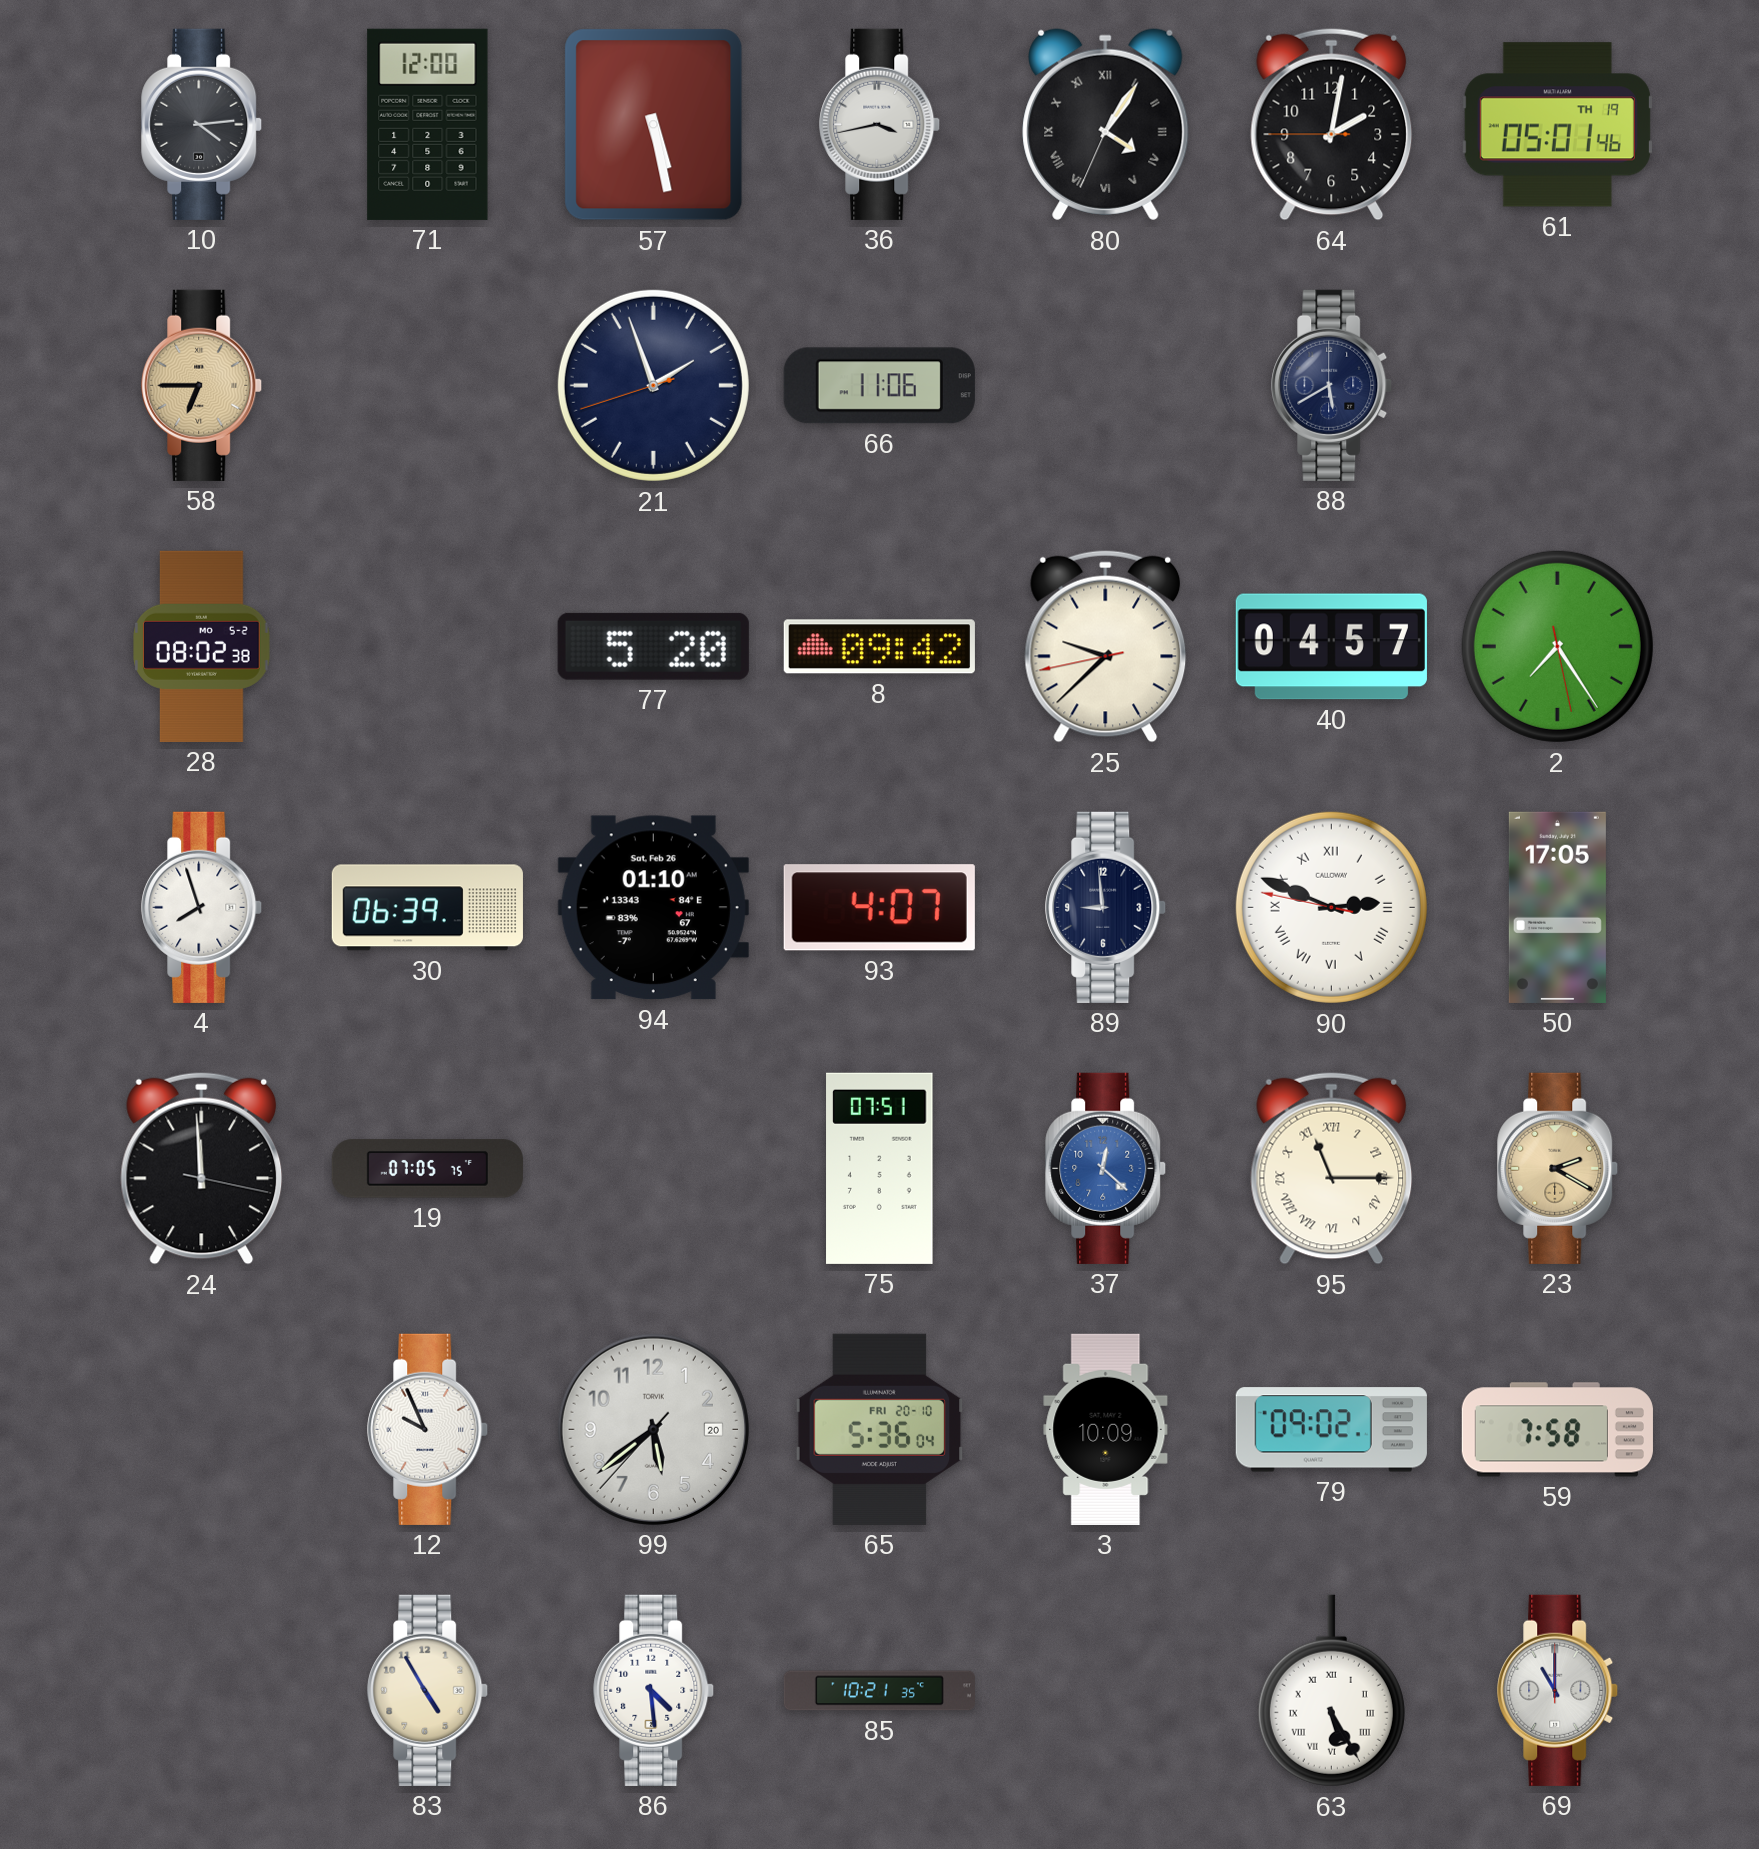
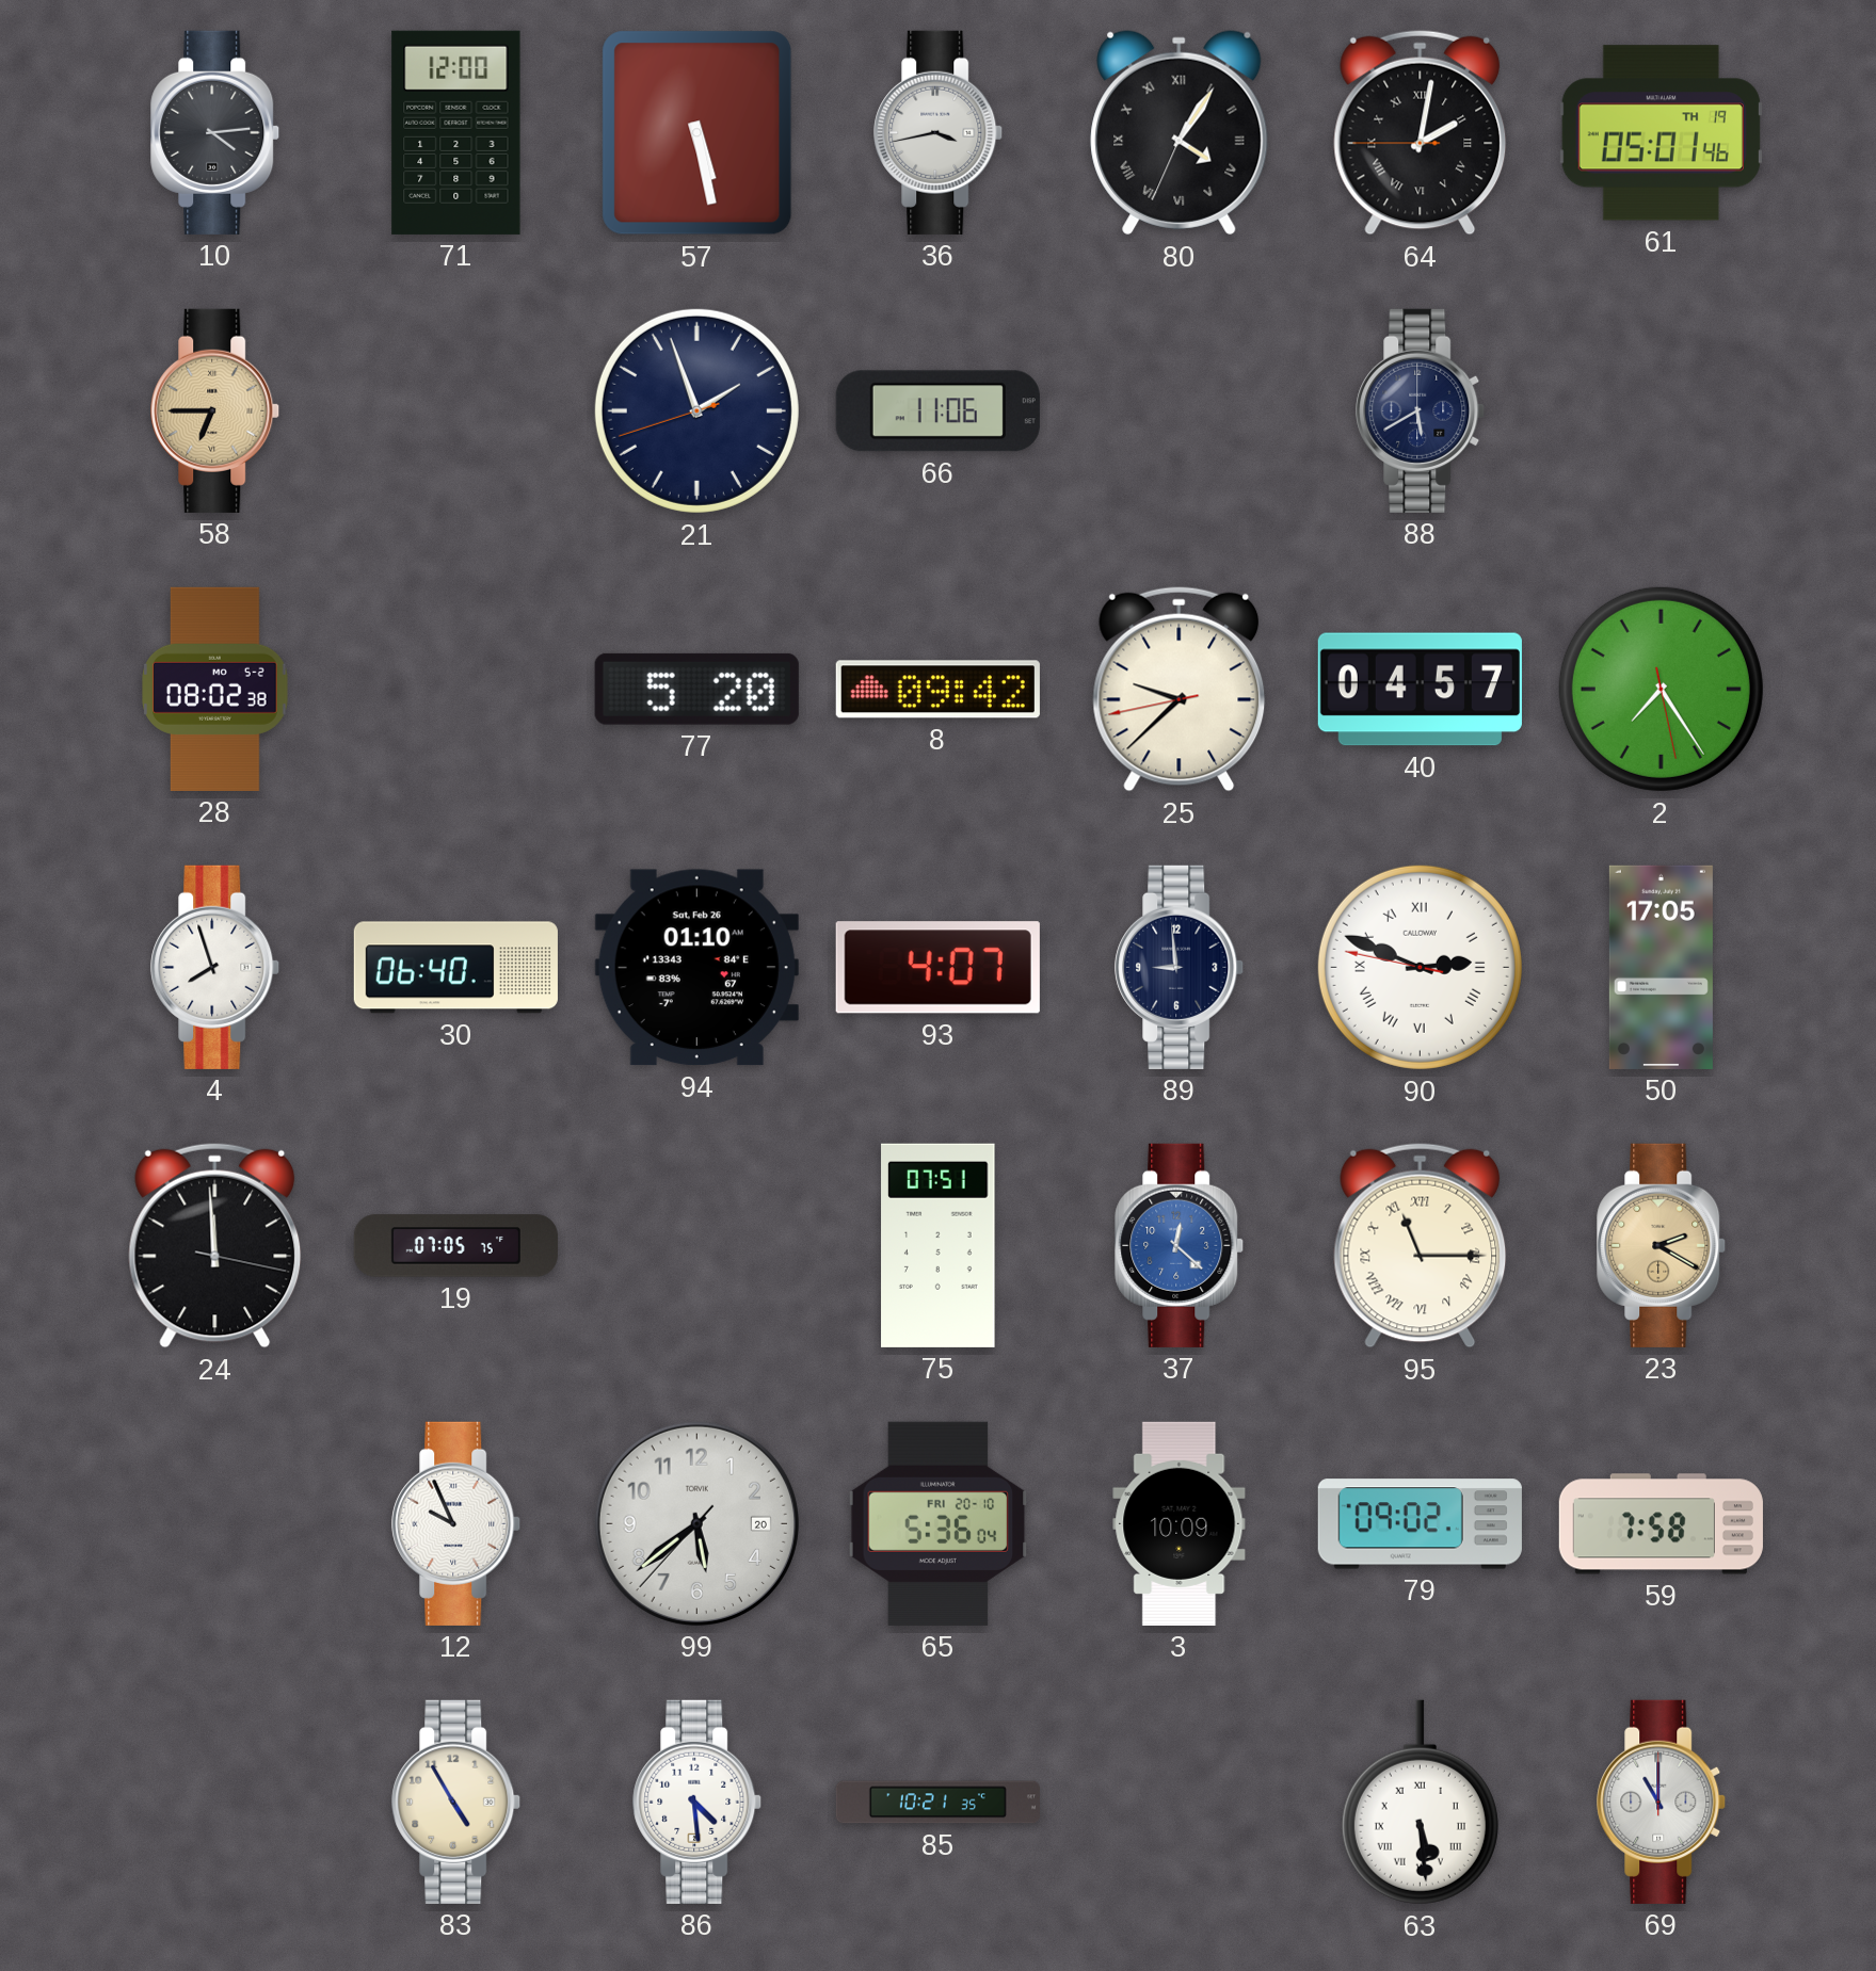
64 numerals: Arabic -> Roman (1421, 132)
30: 06:39 -> 06:40 (455, 968)
63: 5:25 -> 5:29 (1420, 1803)
